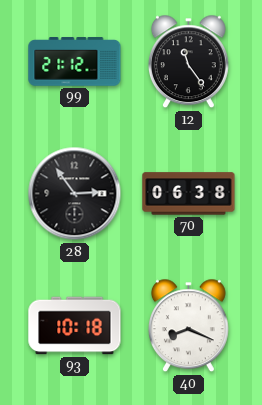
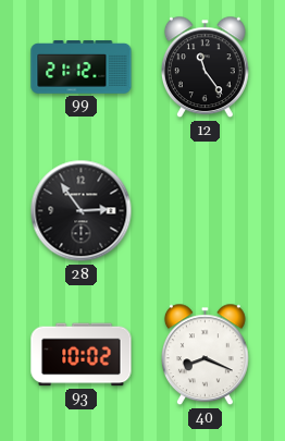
70: 06:38 -> none (189, 194)
93: 10:18 -> 10:02 (82, 355)
